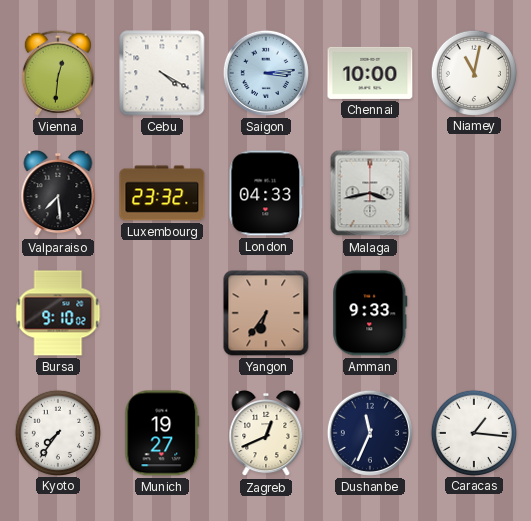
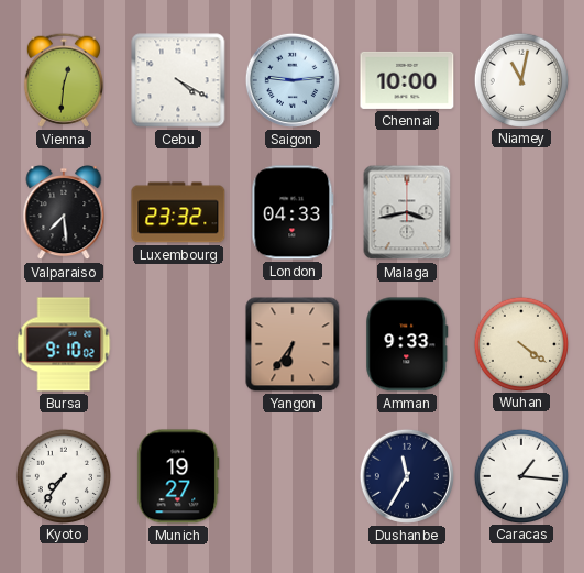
Saigon: 3:14 -> 9:14 (293, 80)
Wuhan: none -> 4:21 (520, 343)
Zagreb: 12:41 -> none (266, 433)
Dushanbe: 11:34 -> 11:35 (407, 476)
